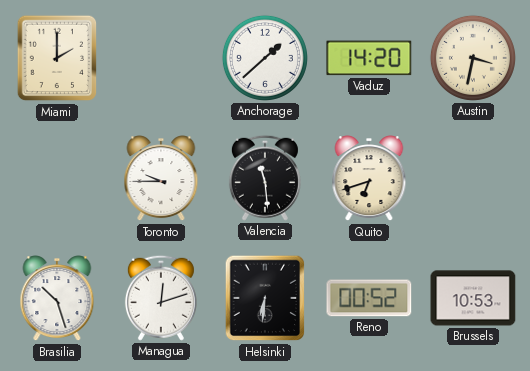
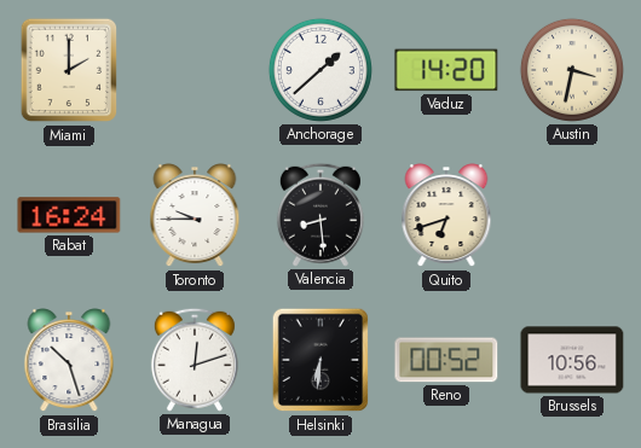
Rabat: none -> 16:24 (69, 215)
Valencia: 11:29 -> 8:29 (320, 215)
Brussels: 10:53 -> 10:56 (572, 360)
